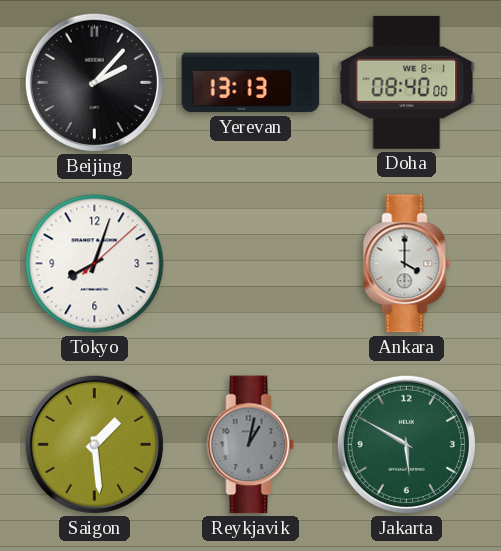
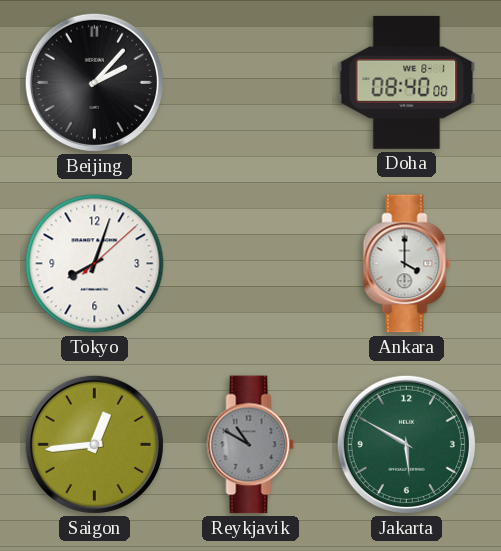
Yerevan: 13:13 -> none (251, 83)
Saigon: 1:29 -> 12:44 (94, 444)
Reykjavik: 1:02 -> 10:50 (251, 445)
